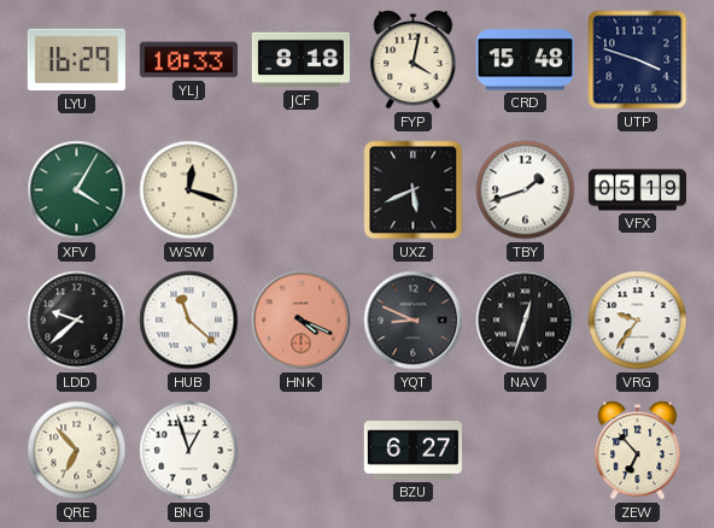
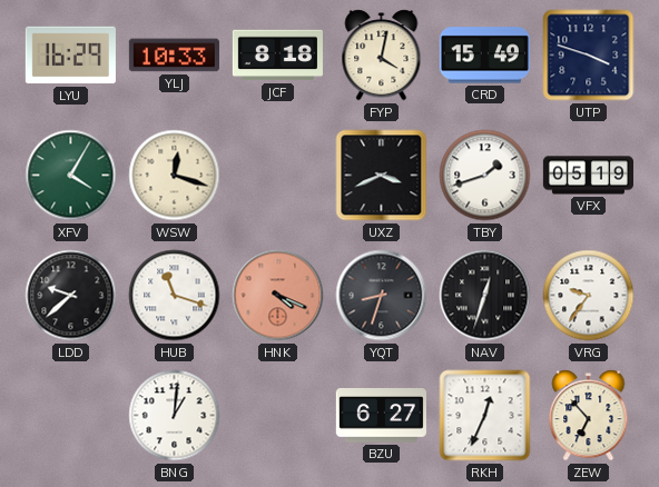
CRD: 15:48 -> 15:49 (484, 56)
UXZ: 5:41 -> 3:41 (382, 176)
HUB: 11:22 -> 11:18 (175, 296)
YQT: 8:49 -> 8:33 (382, 296)
QRE: 6:53 -> none (77, 451)
BNG: 12:57 -> 1:01 (175, 416)
RKH: none -> 12:34 (485, 416)
